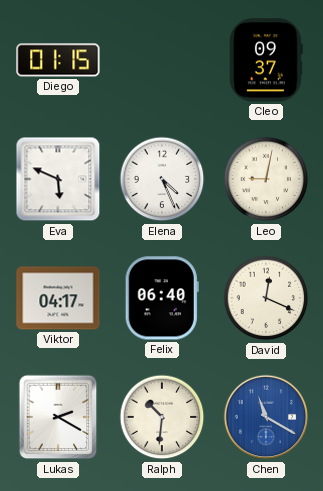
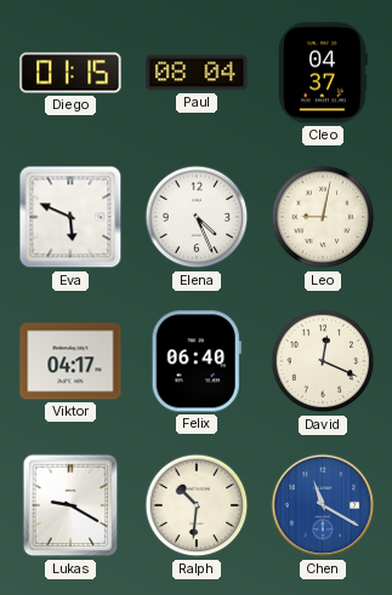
Paul: none -> 08:04 (197, 73)
Cleo: 09:37 -> 04:37 (324, 73)
Lukas: 2:20 -> 9:20 (70, 505)
